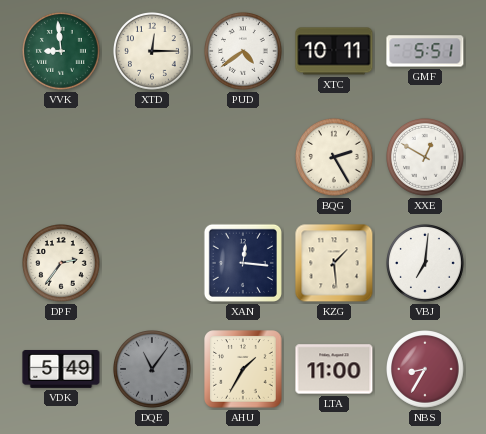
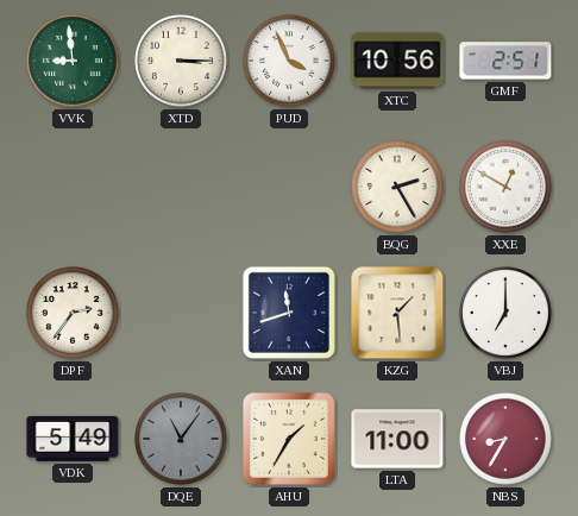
XTD: 12:15 -> 3:15 (182, 62)
PUD: 4:39 -> 3:56 (290, 62)
XTC: 10:11 -> 10:56 (397, 61)
GMF: 5:51 -> 2:51 (505, 61)
XAN: 12:16 -> 11:42 (289, 313)
VBJ: 7:01 -> 7:00 (507, 314)
